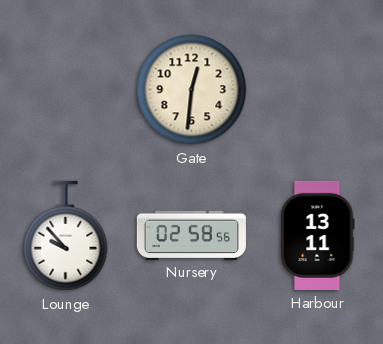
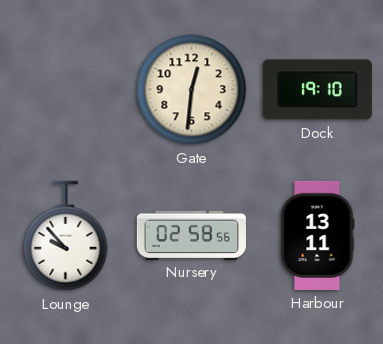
Dock: none -> 19:10 (317, 90)
